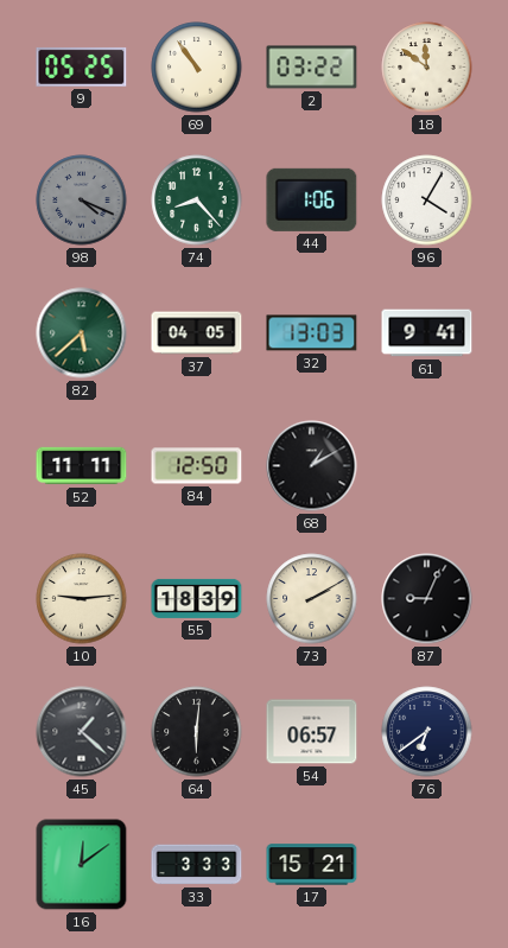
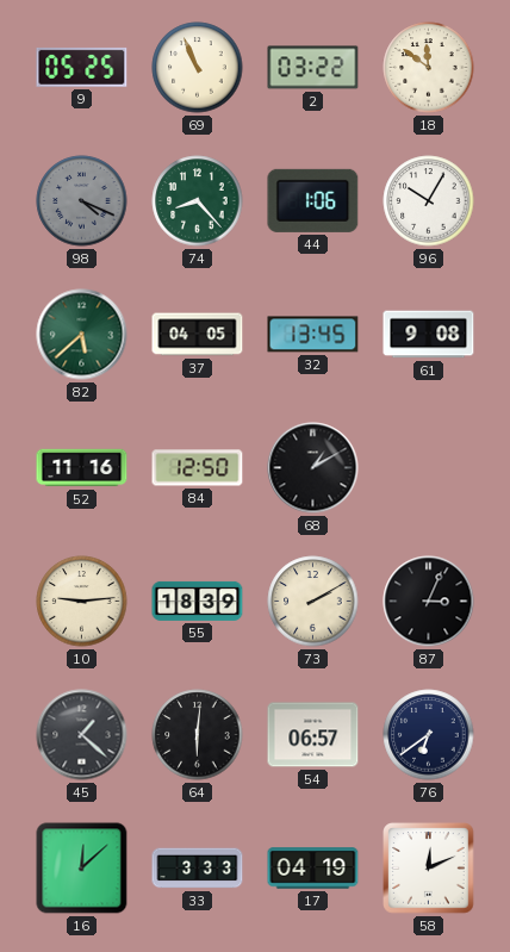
69: 10:54 -> 10:56 (198, 68)
96: 4:05 -> 10:05 (429, 201)
32: 13:03 -> 13:45 (313, 335)
61: 9:41 -> 9:08 (429, 335)
52: 11:11 -> 11:16 (82, 468)
87: 9:04 -> 3:04 (429, 602)
16: 12:09 -> 12:08 (82, 869)
17: 15:21 -> 04:19 (313, 869)
58: none -> 12:11 (429, 869)
